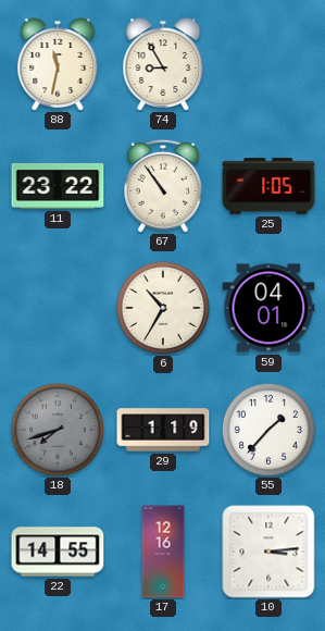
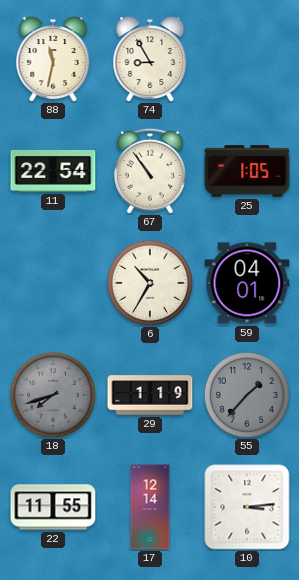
11: 23:22 -> 22:54 (53, 171)
55 dial: white -> grey (247, 395)
22: 14:55 -> 11:55 (53, 507)
17: 12:16 -> 12:14 (150, 507)
